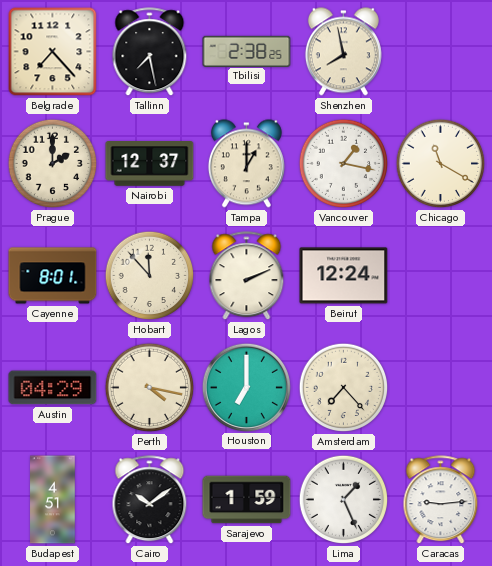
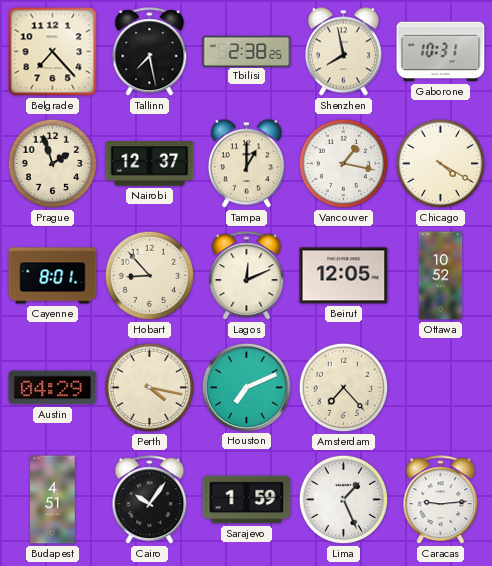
Gaborone: none -> 10:31 (441, 52)
Prague: 2:00 -> 1:57 (53, 164)
Chicago: 11:20 -> 4:20 (441, 164)
Hobart: 11:53 -> 8:53 (150, 276)
Lagos: 2:11 -> 12:11 (247, 276)
Beirut: 12:24 -> 12:05 (344, 276)
Ottawa: none -> 10:52 (441, 276)
Houston: 7:00 -> 7:11 (246, 387)
Cairo: 10:09 -> 10:06 (150, 500)
